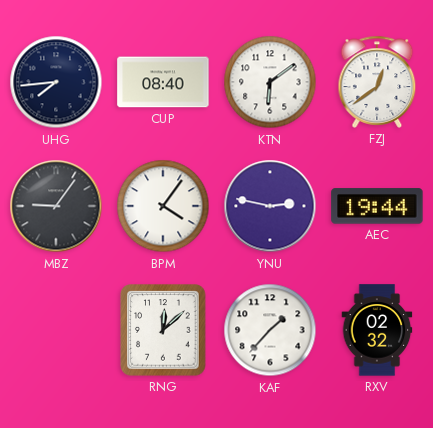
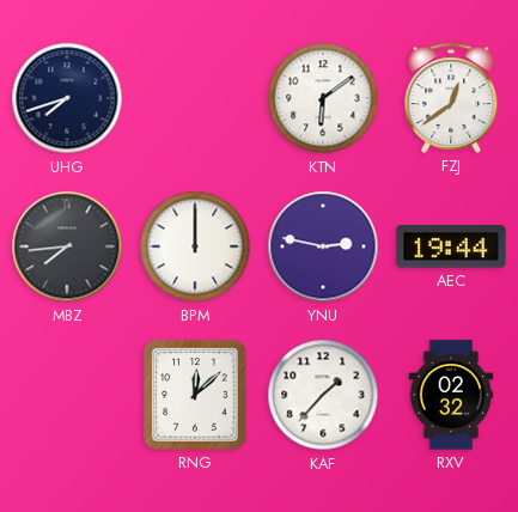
UHG: 7:44 -> 7:42 (67, 98)
CUP: 08:40 -> none (163, 82)
MBZ: 9:06 -> 7:44 (67, 246)
BPM: 4:06 -> 12:00 (195, 246)
